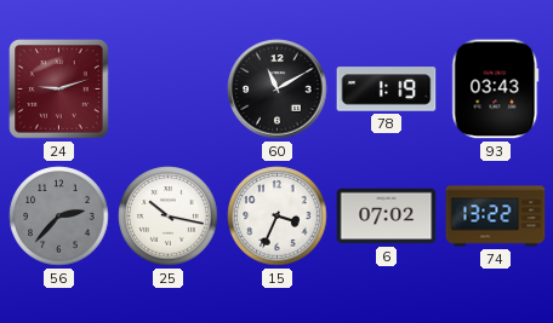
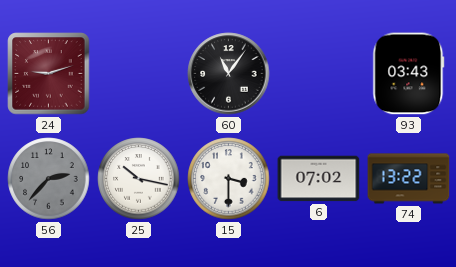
60: 11:10 -> 11:06 (229, 74)
78: 1:19 -> none (387, 90)
15: 3:34 -> 3:30 (229, 179)
